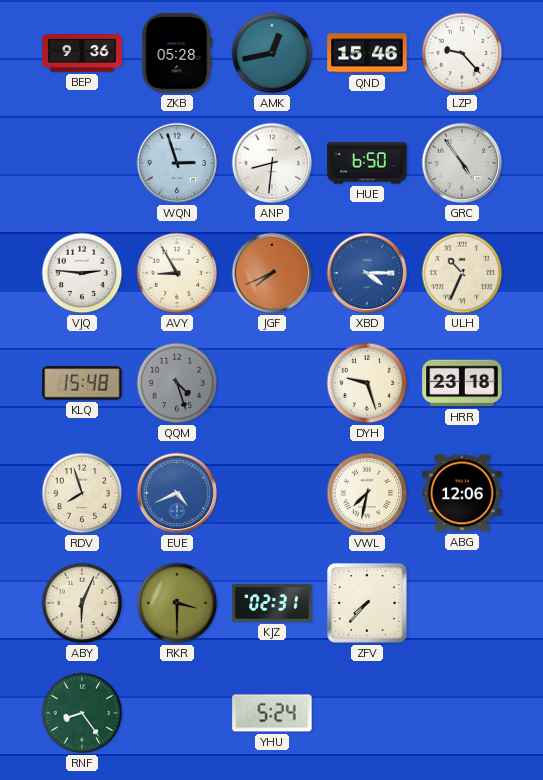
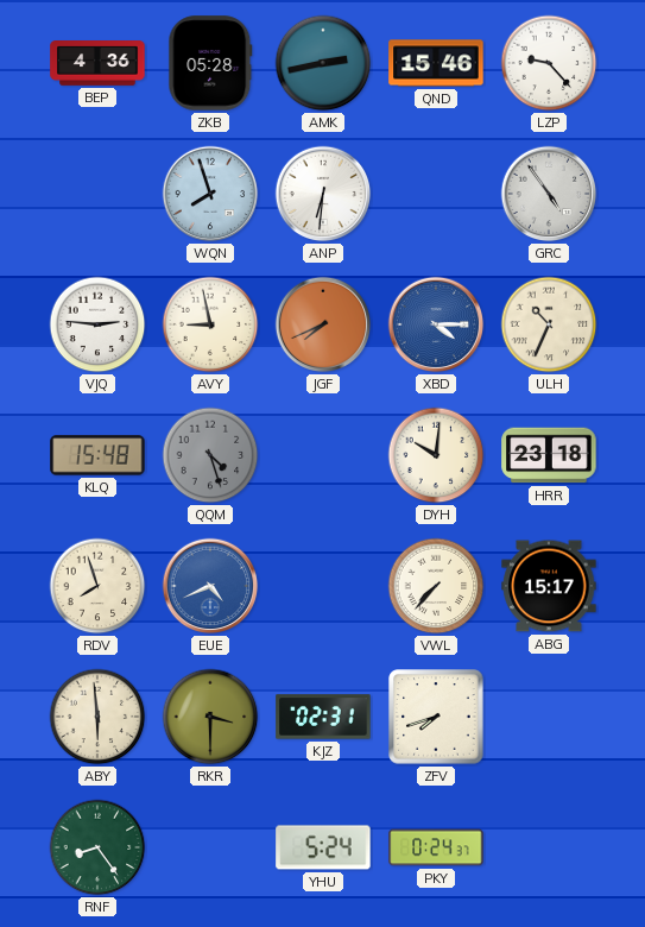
BEP: 9:36 -> 4:36 (97, 64)
AMK: 12:43 -> 2:43 (323, 63)
WQN: 2:57 -> 7:57 (210, 194)
ANP: 8:31 -> 6:31 (323, 194)
HUE: 6:50 -> none (367, 163)
AVY: 8:55 -> 8:58 (210, 324)
DYH: 9:27 -> 10:01 (436, 455)
VWL: 7:32 -> 7:37 (436, 586)
ABG: 12:06 -> 15:17 (549, 586)
ABY: 6:04 -> 5:59 (97, 717)
ZFV: 7:37 -> 7:42 (436, 717)
PKY: none -> 0:24 (436, 847)
